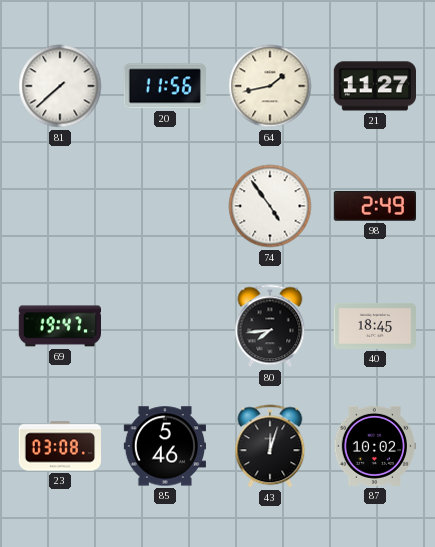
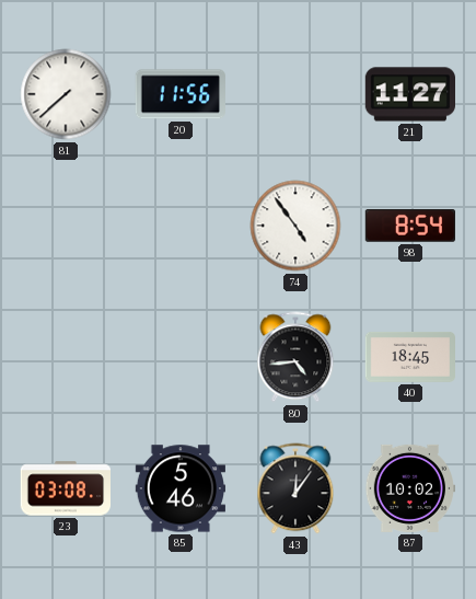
64: 1:43 -> none (270, 86)
98: 2:49 -> 8:54 (409, 227)
69: 19:47 -> none (59, 326)
80: 7:44 -> 4:44 (295, 357)
43: 12:03 -> 12:06 (295, 488)
